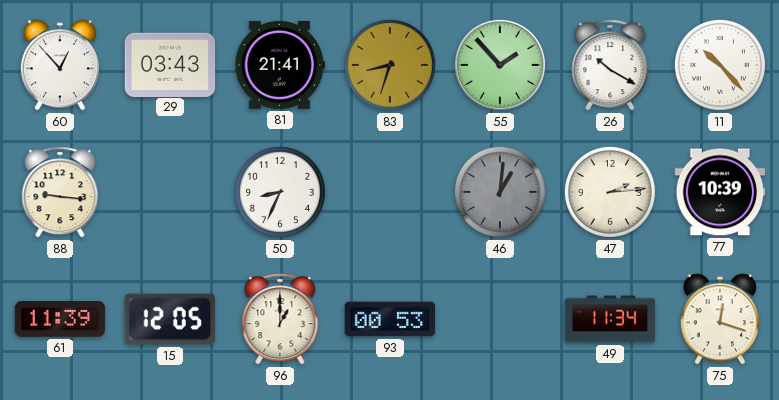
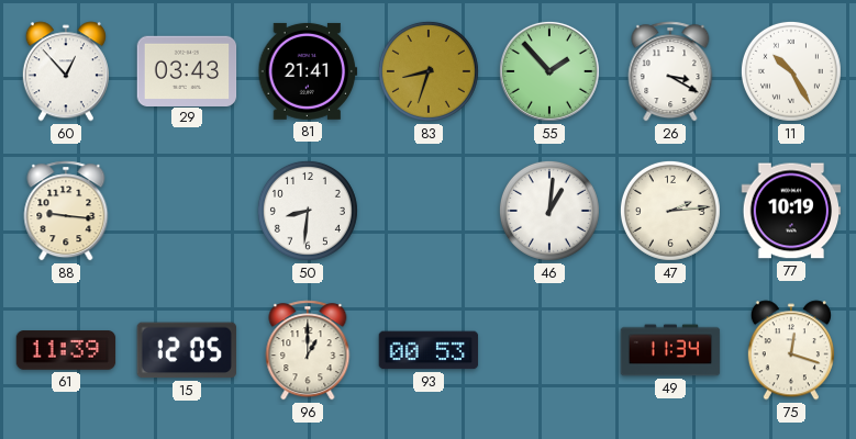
26: 10:20 -> 3:20 (670, 71)
11: 10:23 -> 10:25 (791, 71)
50: 8:34 -> 8:31 (308, 211)
46 dial: grey -> white (549, 211)
77: 10:39 -> 10:19 (791, 211)
